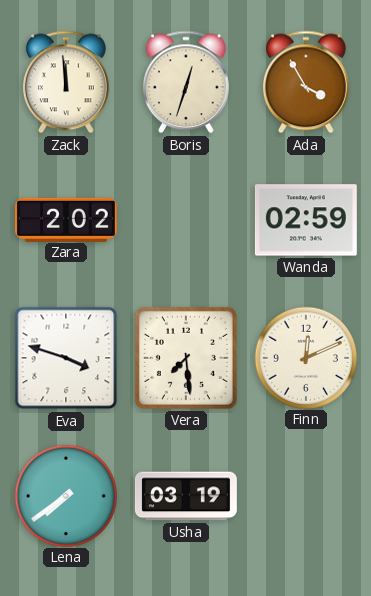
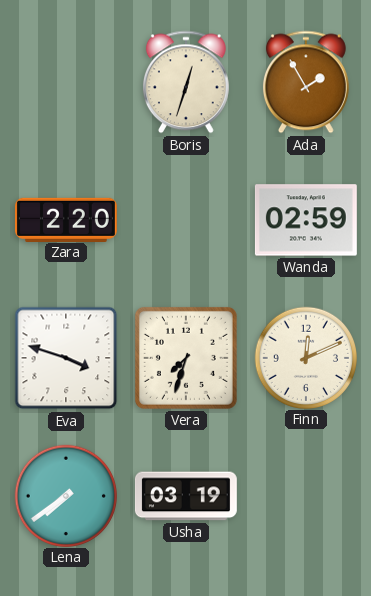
Zack: 11:59 -> none (66, 82)
Ada: 3:55 -> 1:55 (306, 82)
Zara: 2:02 -> 2:20 (66, 219)
Vera: 7:29 -> 7:33 (186, 358)
